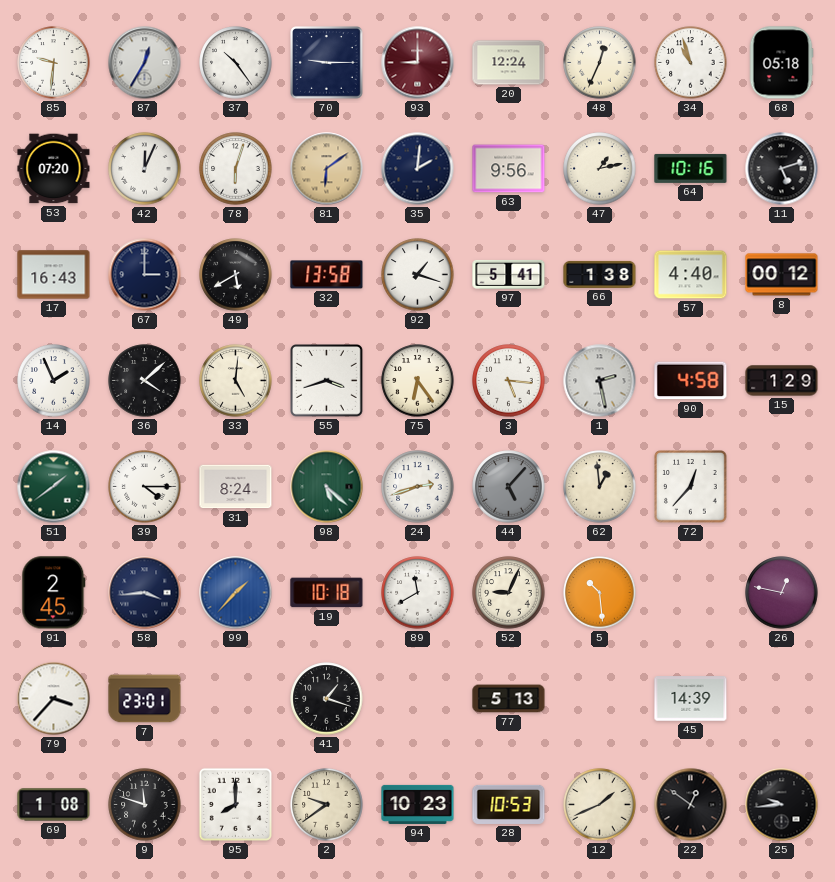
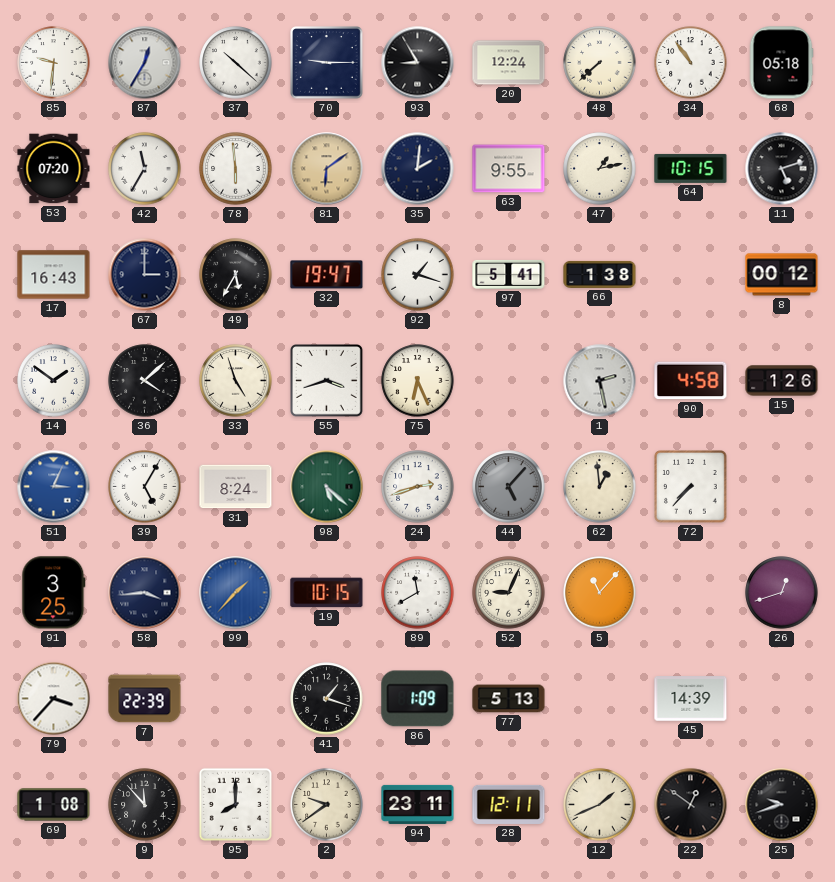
37: 10:24 -> 10:22 (236, 63)
93: 9:00 -> 8:55 (418, 63)
93 dial: burgundy -> black (418, 63)
48: 12:34 -> 7:38 (600, 63)
34: 10:57 -> 10:54 (691, 63)
42: 12:04 -> 11:35 (145, 169)
78: 6:03 -> 5:59 (236, 169)
63: 9:56 -> 9:55 (509, 169)
64: 10:16 -> 10:15 (691, 168)
49: 5:40 -> 5:35 (236, 275)
32: 13:58 -> 19:47 (327, 275)
57: 4:40 -> none (691, 275)
14: 1:56 -> 1:51 (54, 381)
33: 5:01 -> 4:57 (236, 381)
75: 6:24 -> 6:26 (418, 381)
3: 5:16 -> none (509, 381)
15: 1:29 -> 1:26 (782, 381)
51: 1:39 -> 3:04 (54, 487)
51 dial: green -> blue (54, 487)
39: 4:15 -> 5:05 (145, 487)
72: 12:37 -> 7:37 (691, 487)
91: 2:45 -> 3:25 (54, 593)
19: 10:18 -> 10:15 (327, 593)
5: 10:29 -> 11:07 (600, 593)
26: 12:47 -> 12:42 (782, 593)
7: 23:01 -> 22:39 (145, 699)
86: none -> 1:09 (418, 699)
9: 11:48 -> 11:53 (145, 805)
94: 10:23 -> 23:11 (418, 804)
28: 10:53 -> 12:11 (509, 804)
25: 9:44 -> 9:42 (782, 805)
